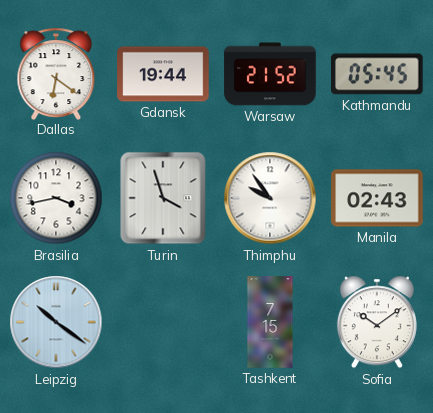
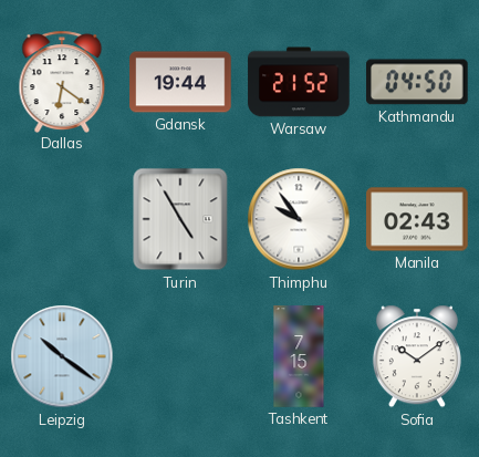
Kathmandu: 05:45 -> 04:50 (418, 82)
Brasilia: 3:43 -> none (56, 198)
Turin: 3:57 -> 4:55 (180, 219)
